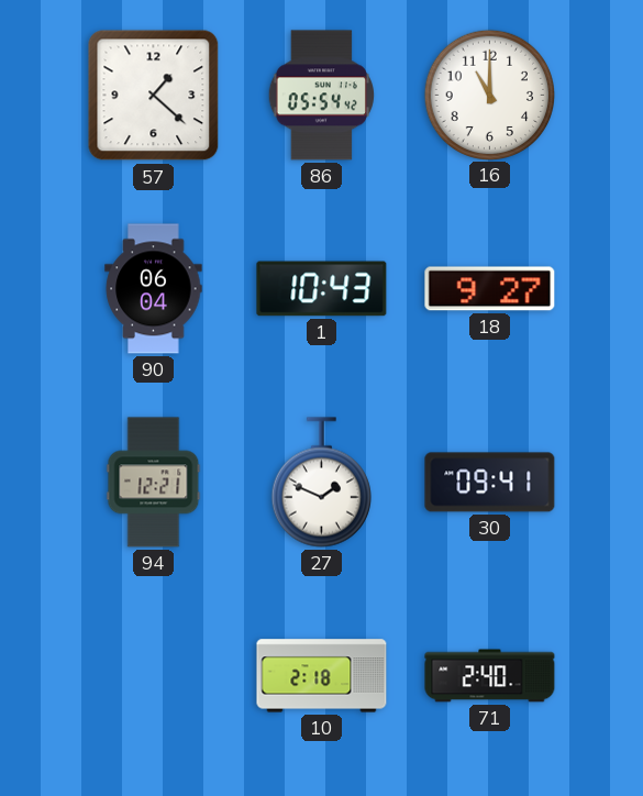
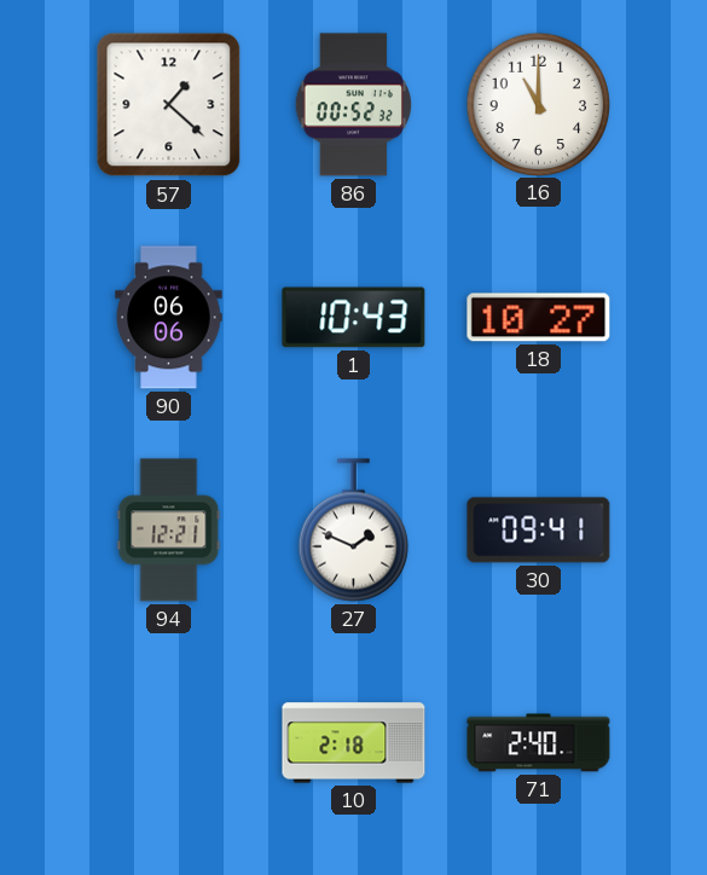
86: 05:54 -> 00:52 (353, 105)
90: 06:04 -> 06:06 (169, 318)
18: 9:27 -> 10:27 (539, 318)
